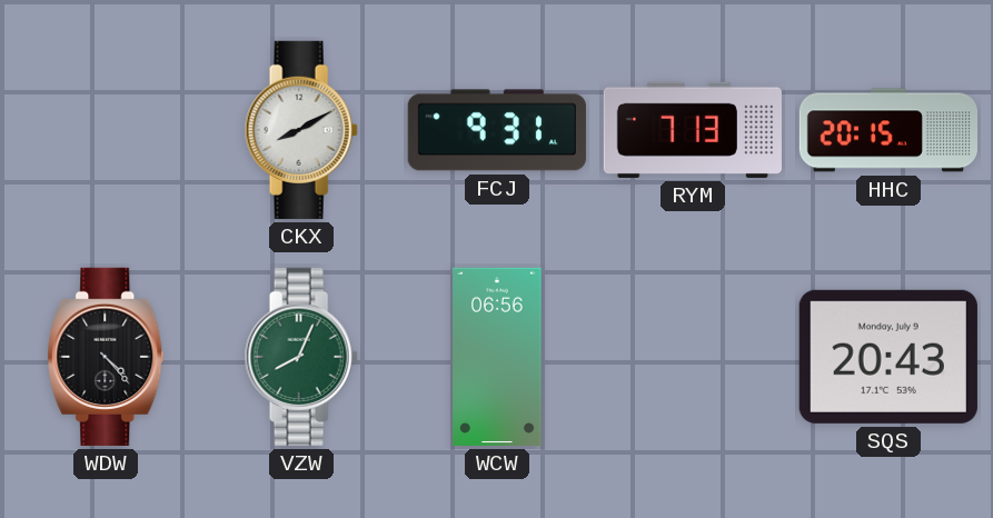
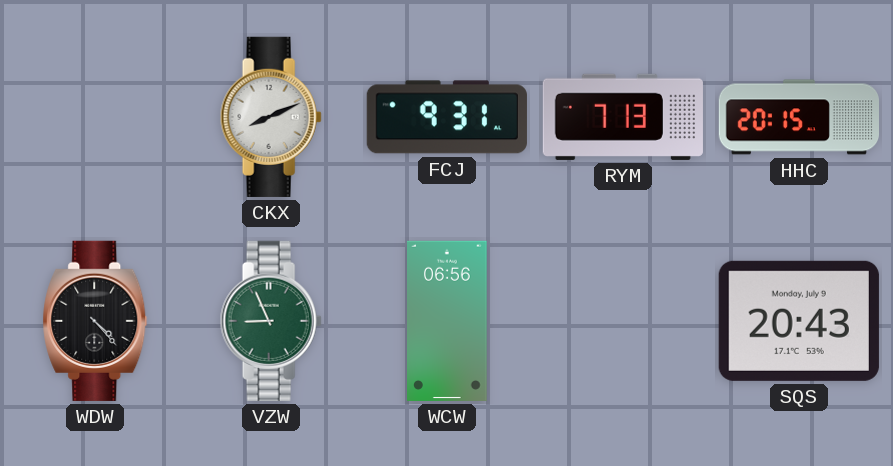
CKX: 8:10 -> 8:11 (271, 117)
VZW: 8:04 -> 8:56 (271, 321)
